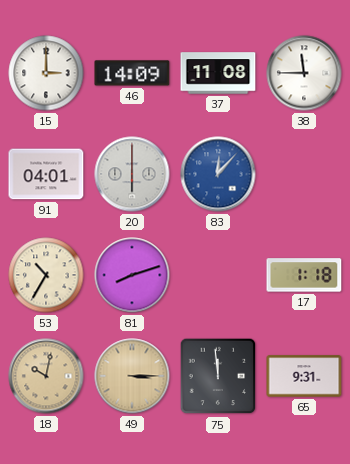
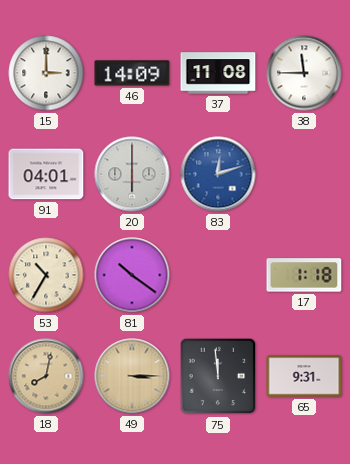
83: 12:07 -> 12:12 (218, 174)
81: 8:12 -> 10:21 (132, 275)
18: 10:02 -> 8:02 (46, 376)
